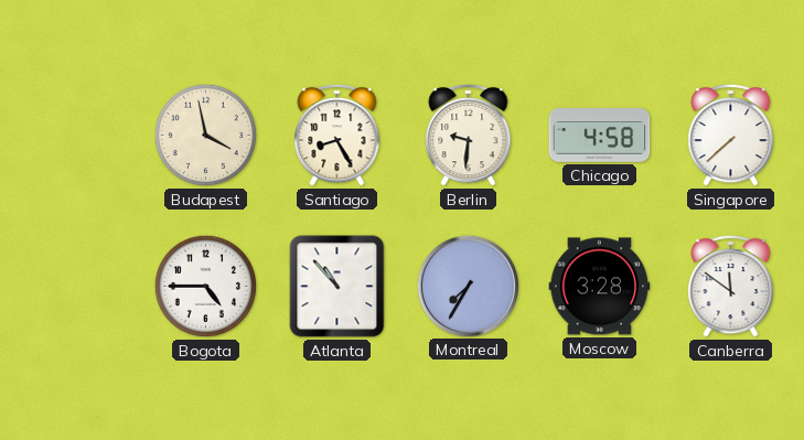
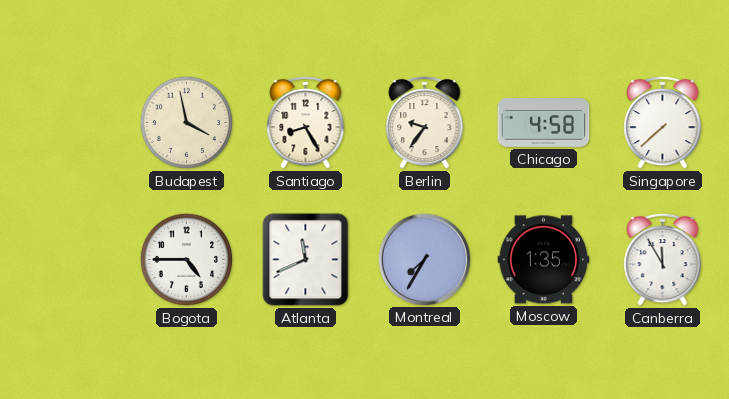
Berlin: 9:31 -> 9:36 (425, 122)
Atlanta: 10:53 -> 11:41 (306, 260)
Moscow: 3:28 -> 1:35 (544, 260)
Canberra: 11:51 -> 11:55 (663, 259)
